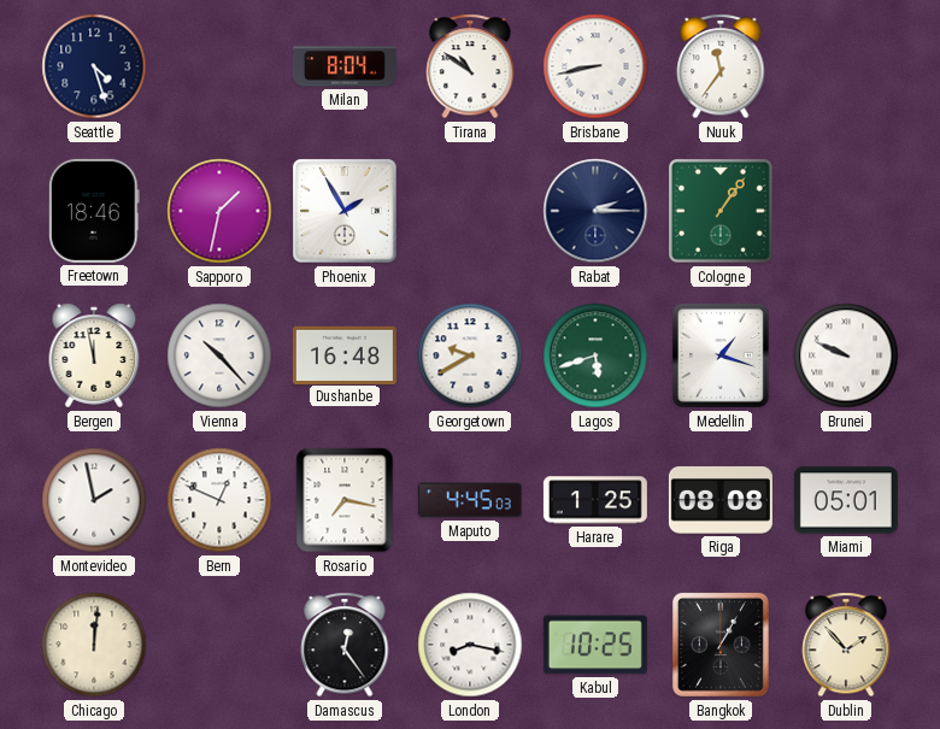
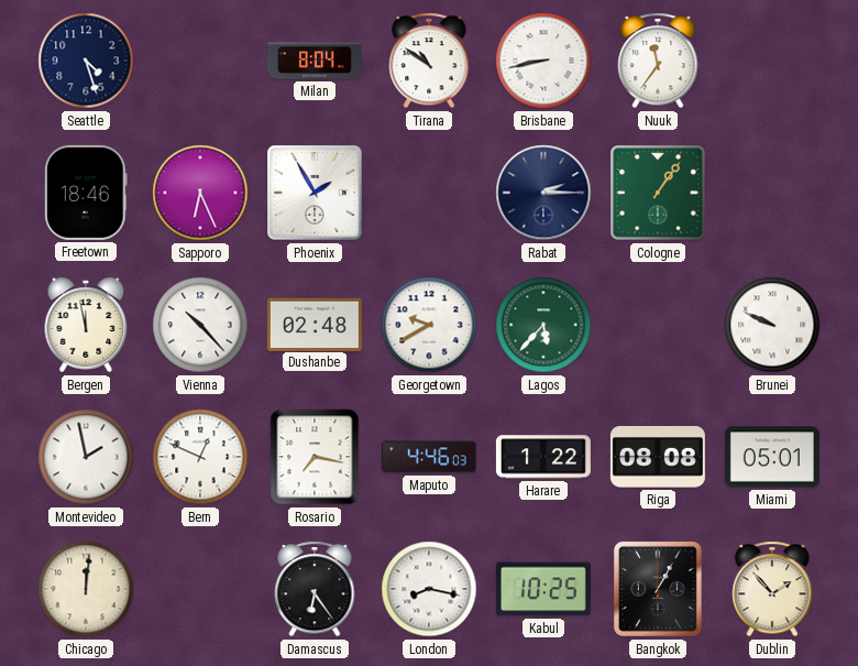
Sapporo: 1:32 -> 6:26 (200, 193)
Dushanbe: 16:48 -> 02:48 (315, 324)
Lagos: 5:42 -> 5:37 (543, 325)
Medellin: 1:18 -> none (721, 355)
Maputo: 4:45 -> 4:46 (429, 457)
Harare: 1:25 -> 1:22 (543, 457)
Damascus: 12:24 -> 6:24 (315, 589)
